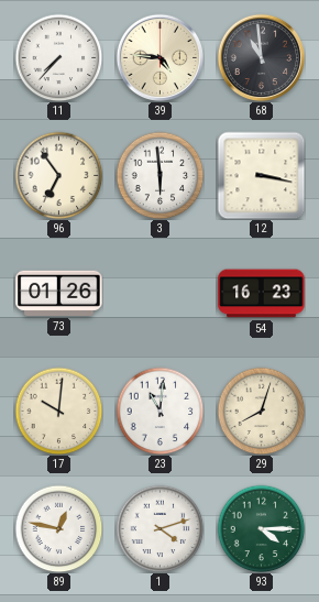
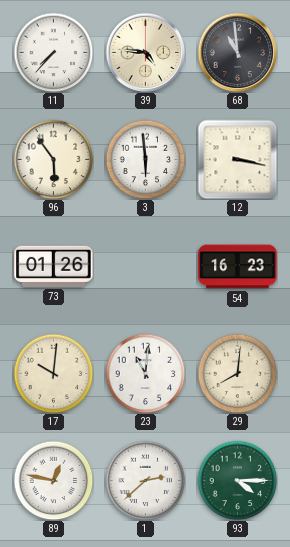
96: 6:54 -> 5:54 (53, 159)
29: 8:03 -> 8:01 (237, 373)
1: 4:12 -> 2:38 (145, 480)
